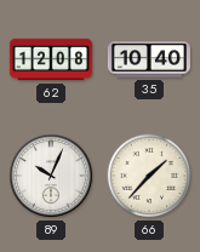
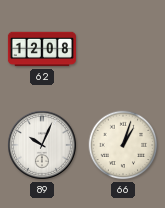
35: 10:40 -> none (149, 59)
66: 1:37 -> 1:03 (123, 145)
